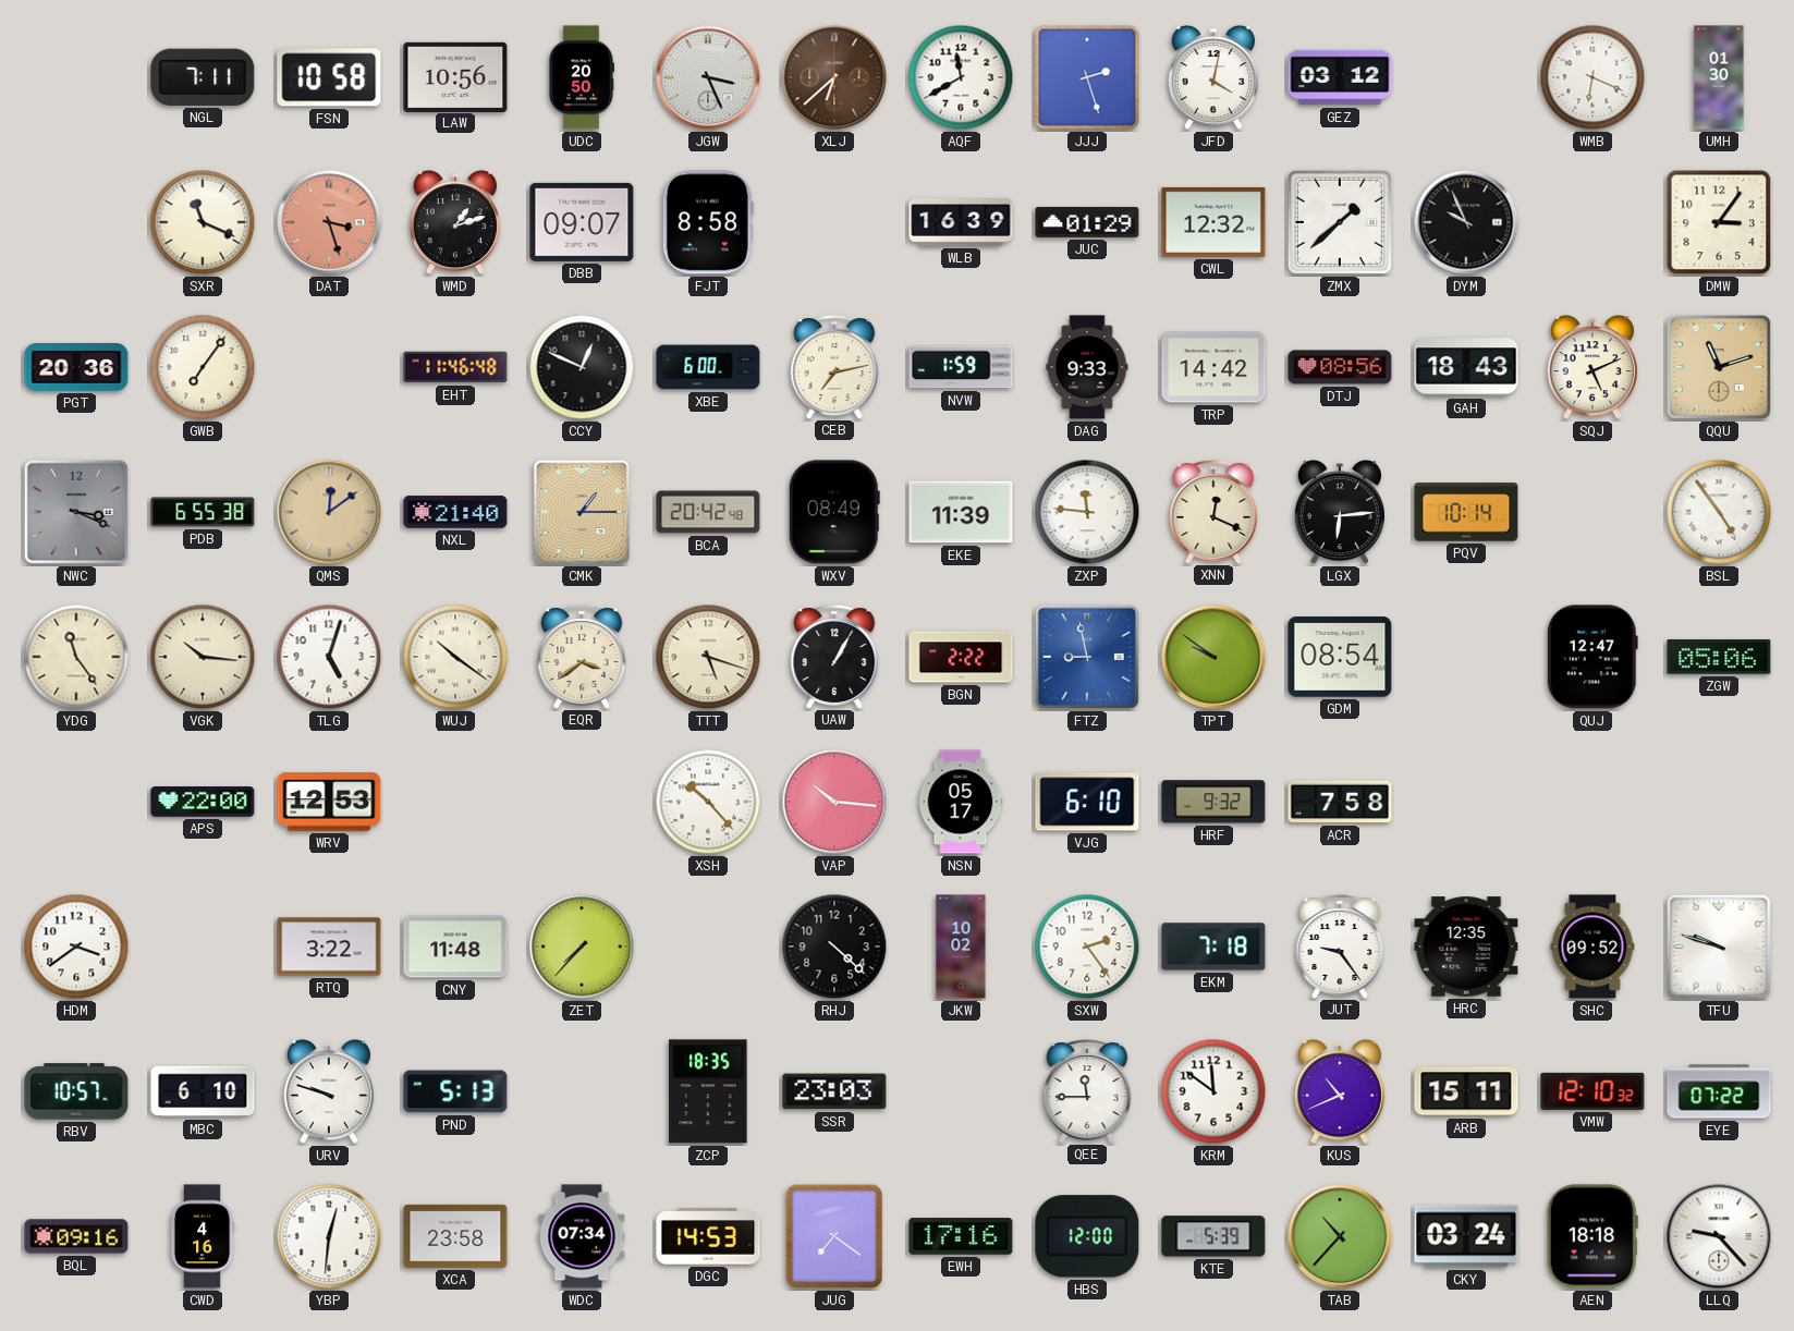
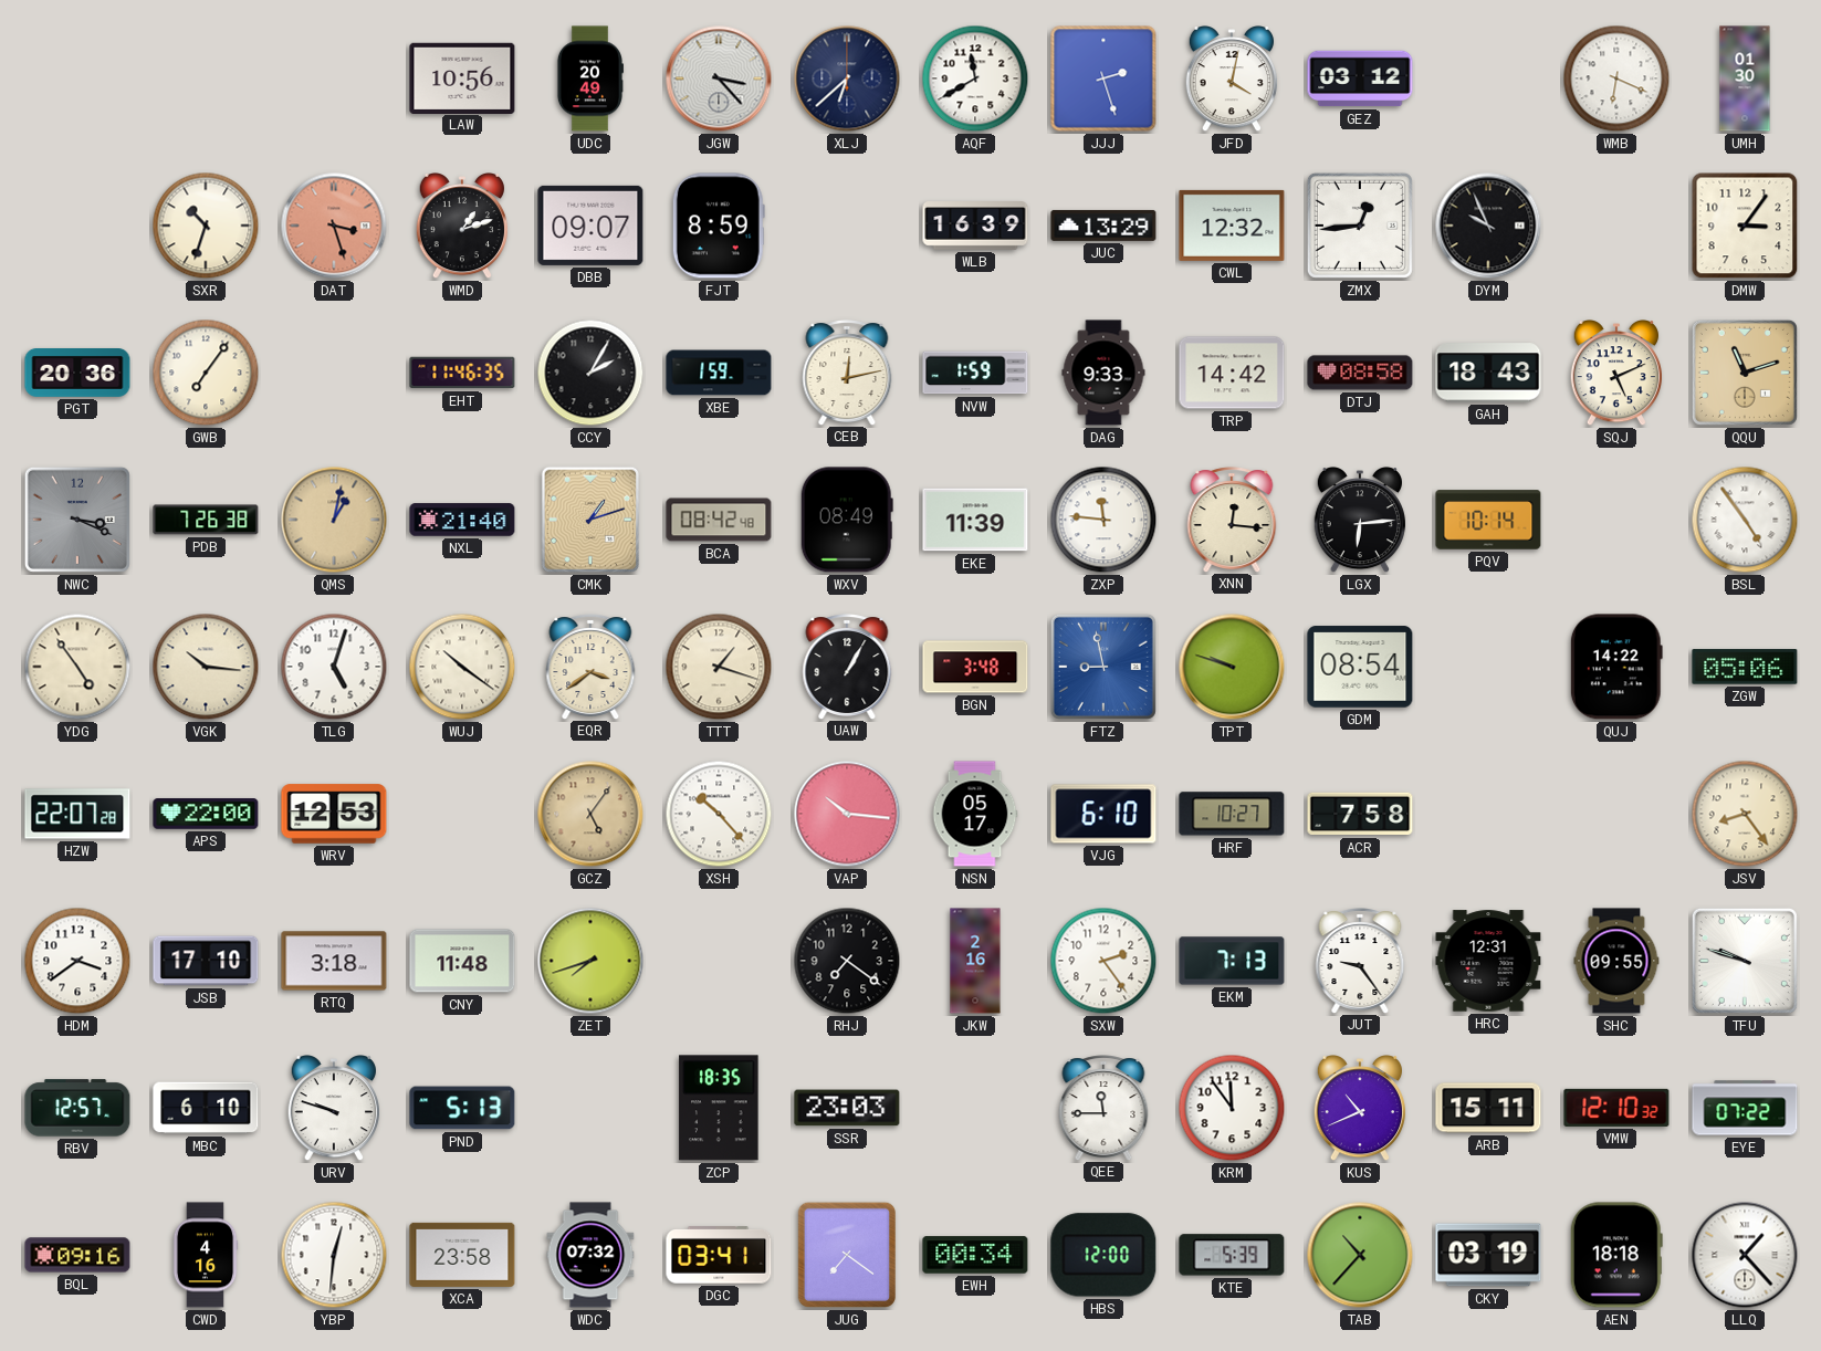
NGL: 7:11 -> none (203, 77)
FSN: 10:58 -> none (329, 77)
UDC: 20:50 -> 20:49 (589, 78)
JGW: 3:26 -> 3:23 (719, 78)
XLJ dial: brown -> navy (847, 78)
SXR: 11:19 -> 10:33 (206, 226)
FJT: 8:58 -> 8:59 (719, 226)
JUC: 01:29 -> 13:29 (1103, 226)
ZMX: 1:38 -> 12:44 (1360, 226)
EHT: 11:46:48 -> 11:46:35 (462, 373)
CCY: 12:49 -> 2:05 (590, 373)
XBE: 6:00 -> 1:59 (719, 373)
CEB: 7:13 -> 12:13 (847, 373)
DTJ: 08:56 -> 08:58 (1360, 373)
PDB: 6:55 -> 7:26 (206, 520)
QMS: 12:09 -> 1:02 (334, 520)
CMK: 1:15 -> 1:12 (589, 520)
BCA: 20:42 -> 08:42 (719, 520)
XNN: 12:19 -> 12:16 (1232, 520)
YDG: 11:24 -> 4:54 (77, 667)
TTT: 5:18 -> 1:18 (719, 667)
BGN: 2:22 -> 3:48 (975, 667)
TPT: 9:51 -> 9:48 (1232, 667)
QUJ: 12:47 -> 14:22 (1616, 667)
HZW: none -> 22:07 (77, 814)
GCZ: none -> 5:06 (590, 814)
HRF: 9:32 -> 10:27 (1232, 814)
JSV: none -> 8:24 (1745, 814)
JSB: none -> 17:10 (206, 961)
RTQ: 3:22 -> 3:18 (334, 961)
ZET: 7:37 -> 7:42 (590, 961)
RHJ: 4:22 -> 7:21 (847, 961)
JKW: 10:02 -> 2:16 (975, 961)
EKM: 7:18 -> 7:13 (1232, 961)
HRC: 12:35 -> 12:31 (1488, 961)
SHC: 09:52 -> 09:55 (1616, 961)
RBV: 10:57 -> 12:57 (77, 1108)
KRM: 11:51 -> 11:54 (1232, 1108)
WDC: 07:34 -> 07:32 (590, 1255)
DGC: 14:53 -> 03:41 (719, 1255)
EWH: 17:16 -> 00:34 (975, 1255)
CKY: 03:24 -> 03:19 (1488, 1255)
LLQ: 9:23 -> 1:23 (1745, 1255)
